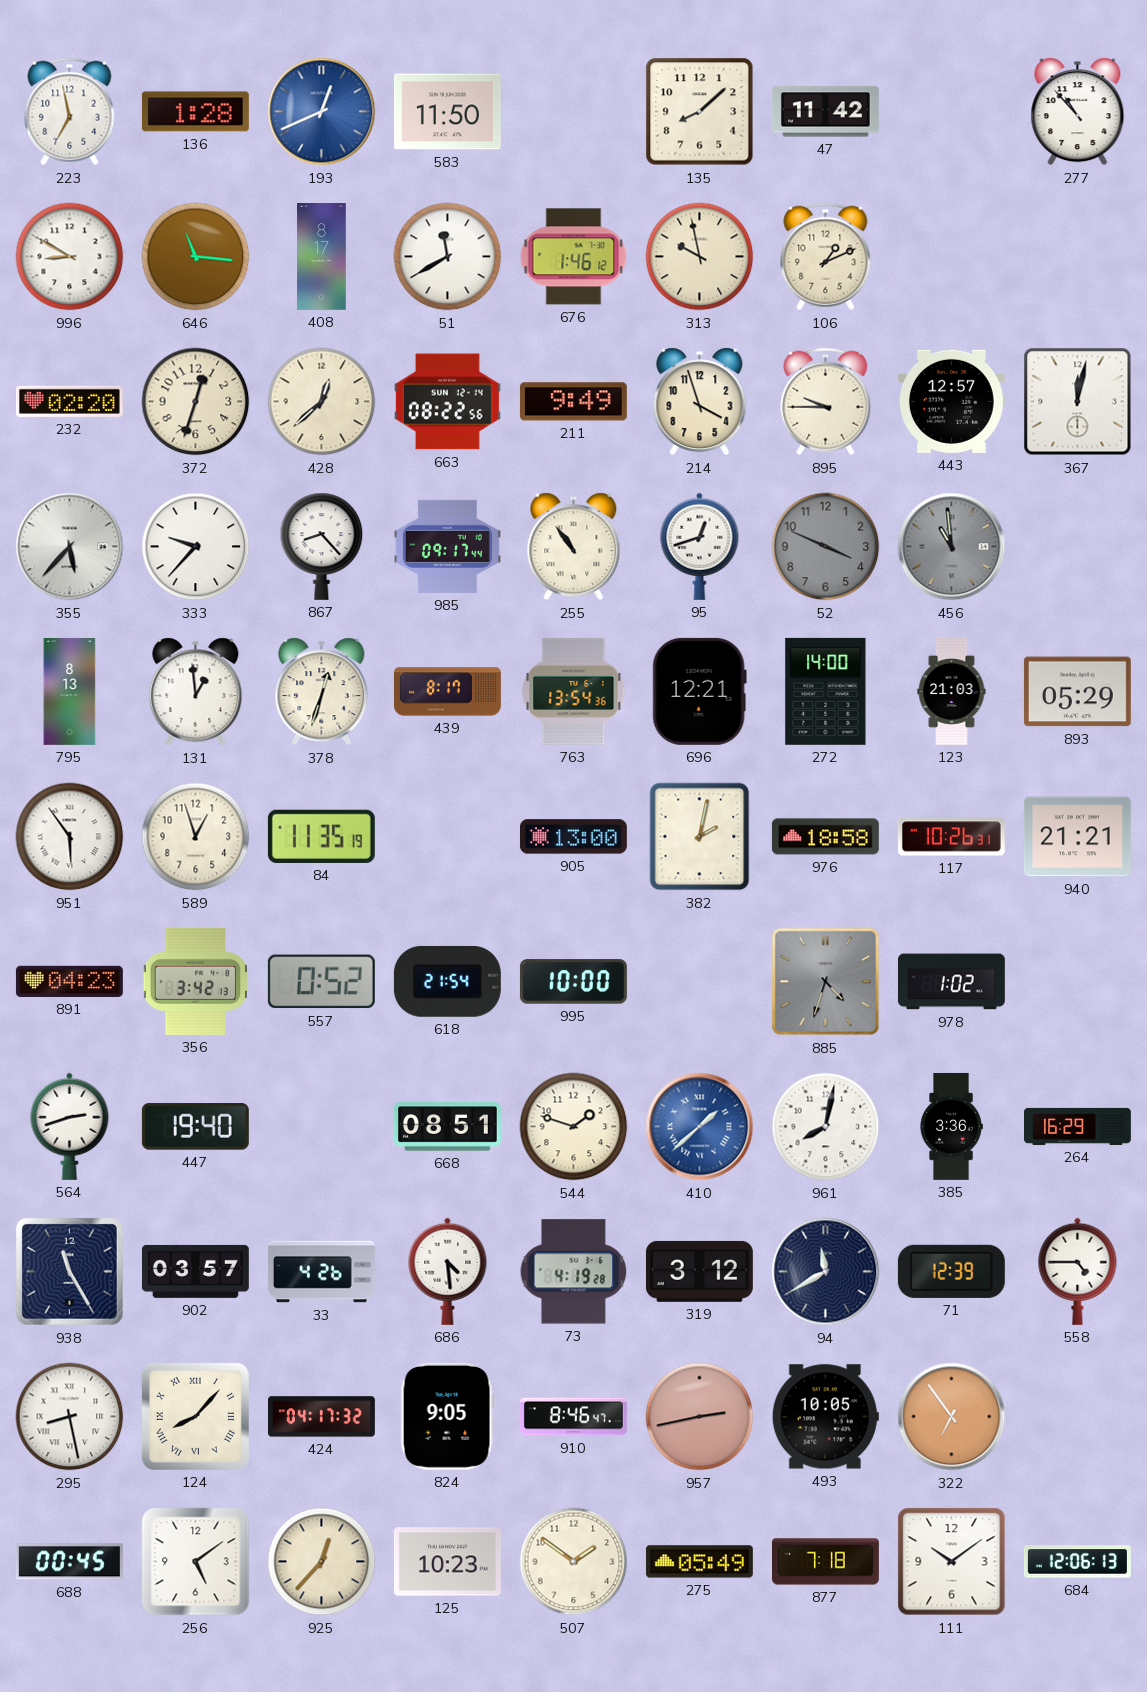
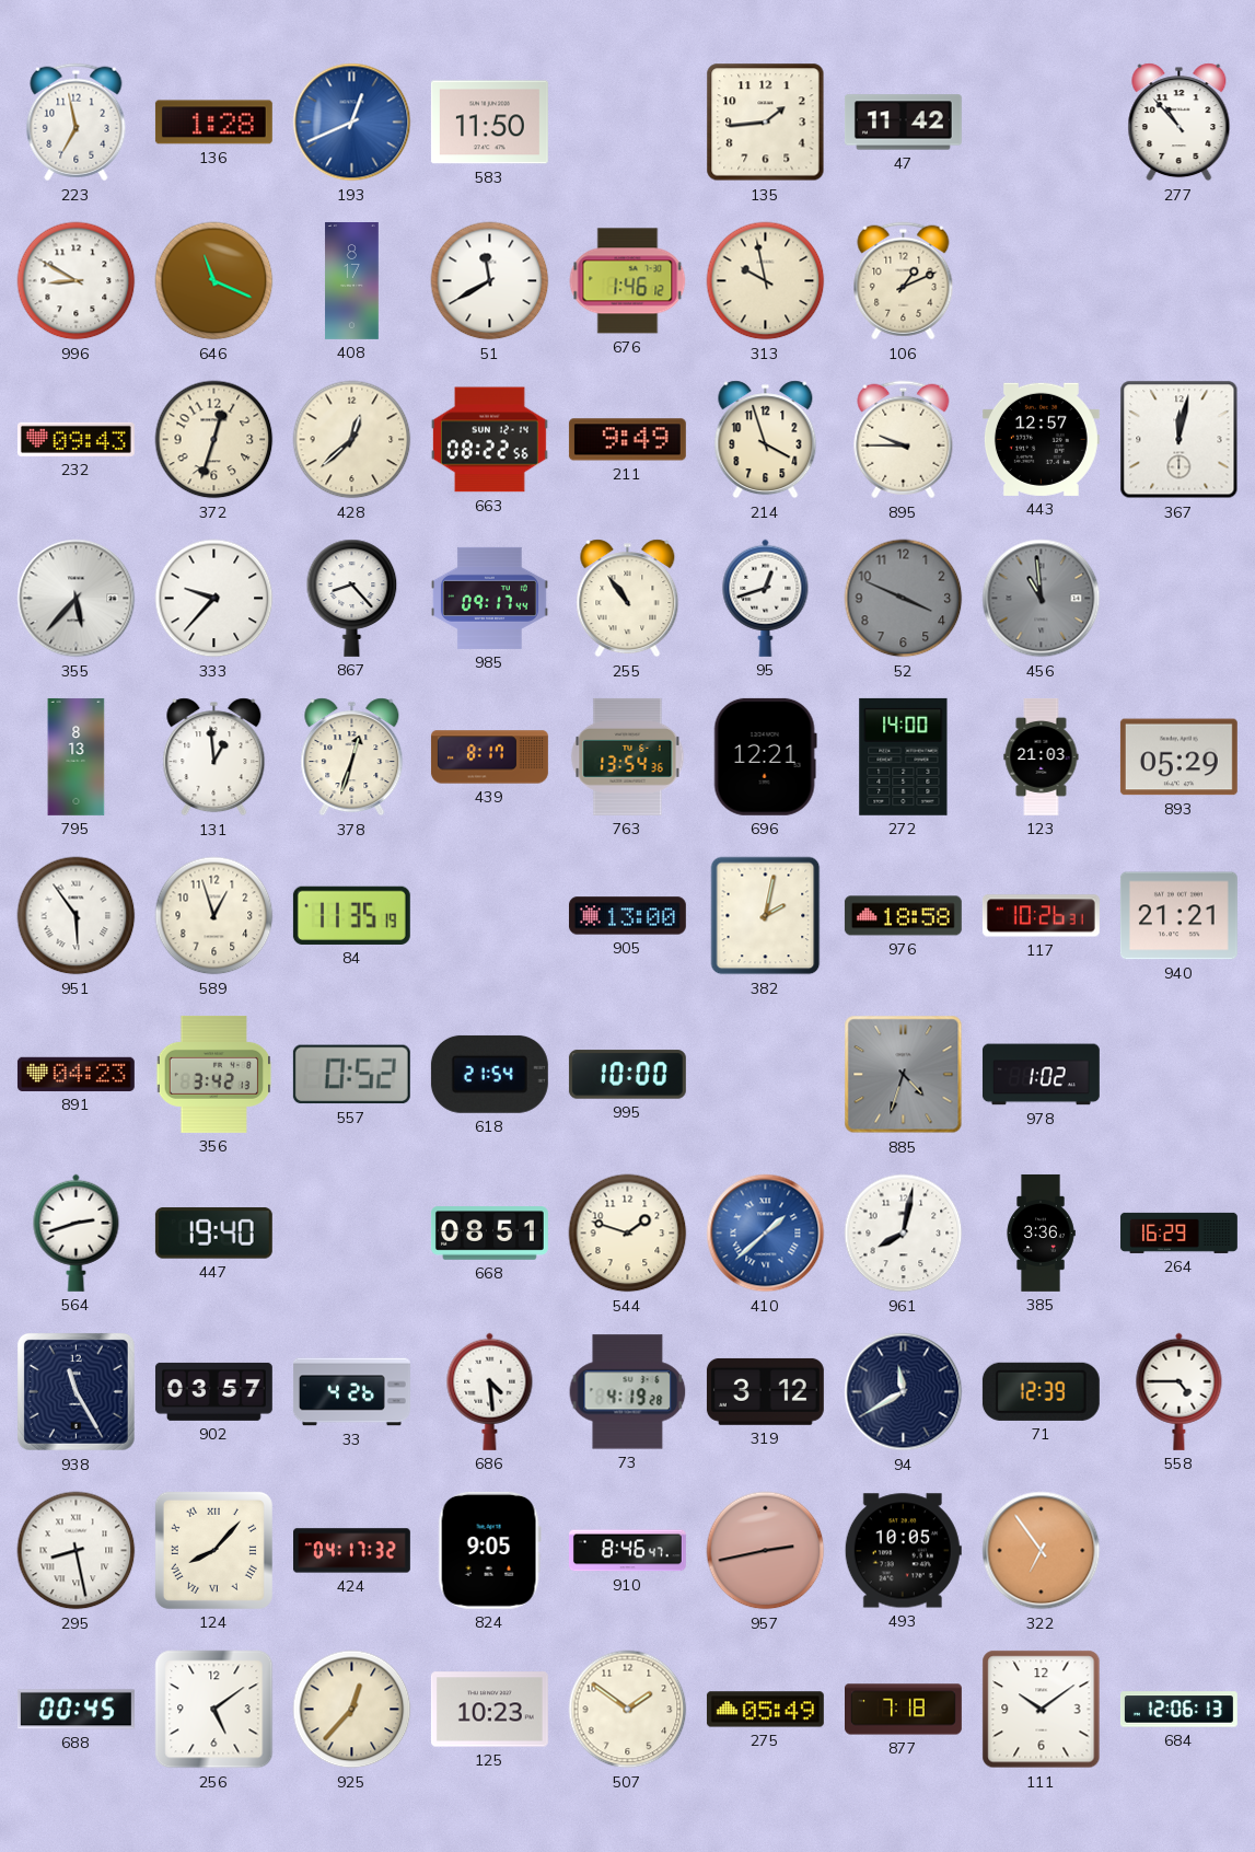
135: 8:08 -> 1:44 (766, 123)
646: 11:16 -> 11:19 (214, 281)
232: 02:20 -> 09:43 (75, 439)
